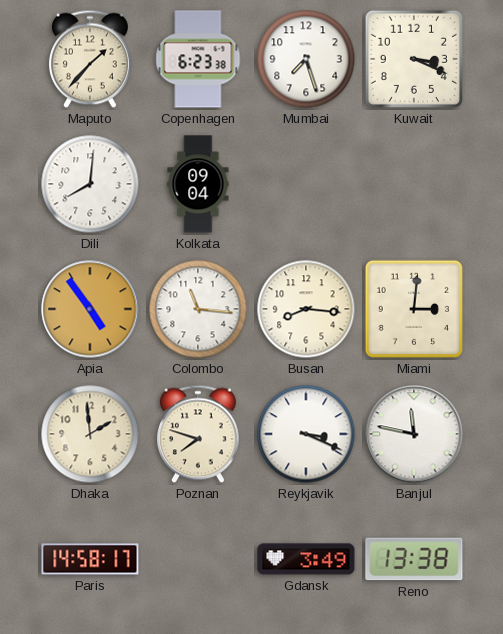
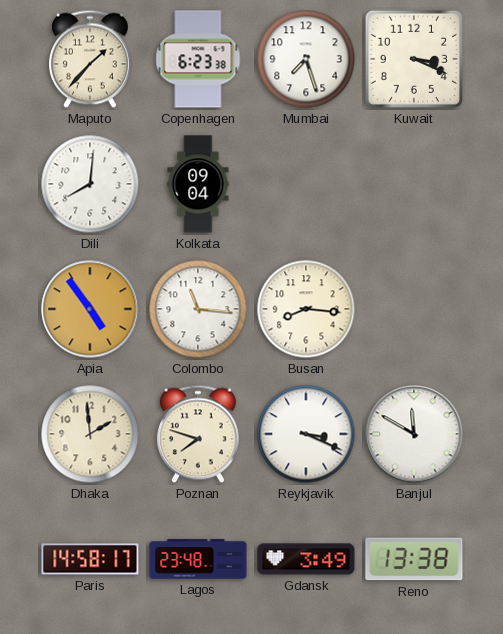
Miami: 3:01 -> none (414, 309)
Banjul: 11:47 -> 11:50 (414, 434)
Lagos: none -> 23:48 (198, 559)
